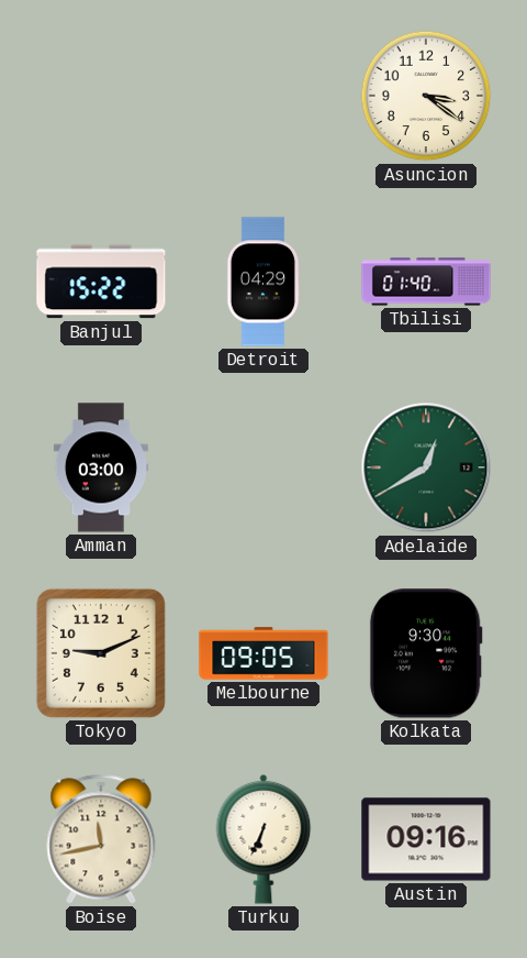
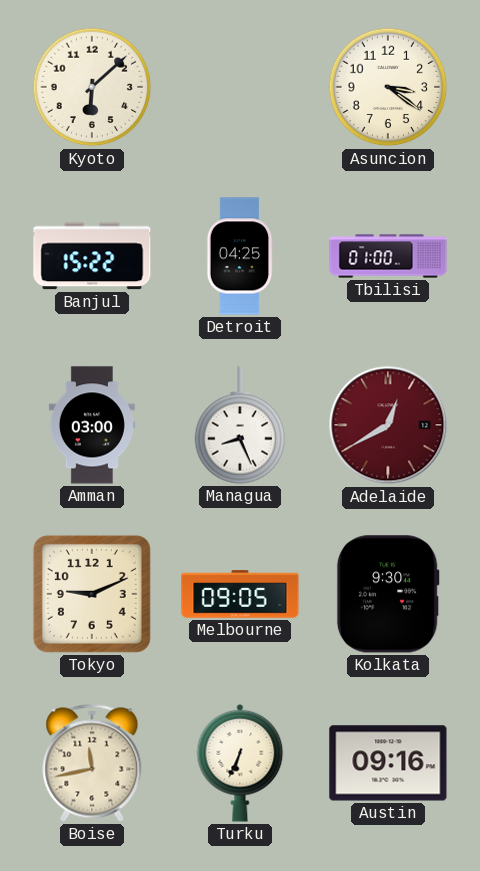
Kyoto: none -> 6:08 (92, 87)
Detroit: 04:29 -> 04:25 (240, 256)
Tbilisi: 01:40 -> 01:00 (388, 256)
Managua: none -> 8:26 (240, 425)
Adelaide dial: green -> burgundy (388, 425)
